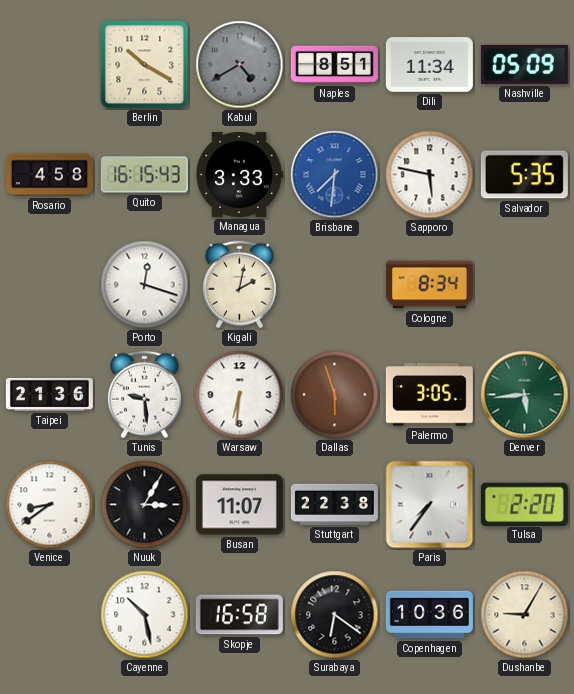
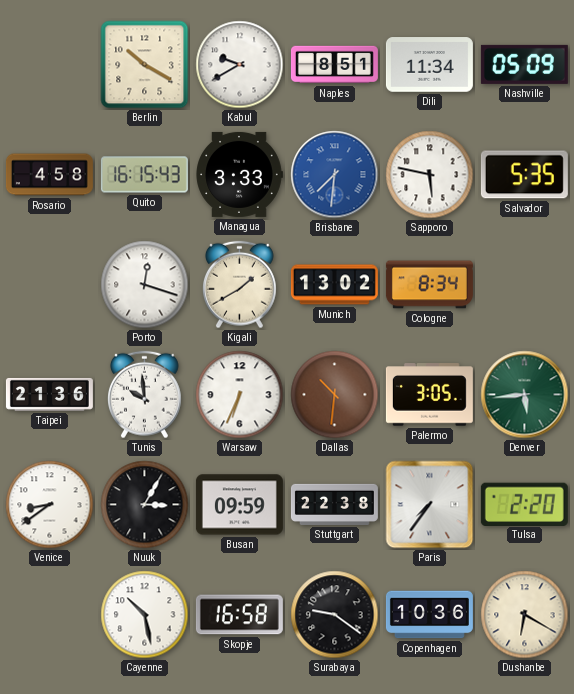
Kabul: 4:40 -> 9:40 (240, 65)
Kabul dial: grey -> white (240, 65)
Kigali: 2:02 -> 1:40 (240, 285)
Munich: none -> 13:02 (334, 285)
Tunis: 9:29 -> 9:59 (145, 395)
Warsaw: 6:31 -> 6:34 (240, 395)
Dallas: 5:57 -> 10:31 (335, 395)
Busan: 11:07 -> 09:59 (239, 505)
Surabaya: 6:21 -> 9:21 (335, 615)
Dushanbe: 9:05 -> 6:20 (525, 615)
